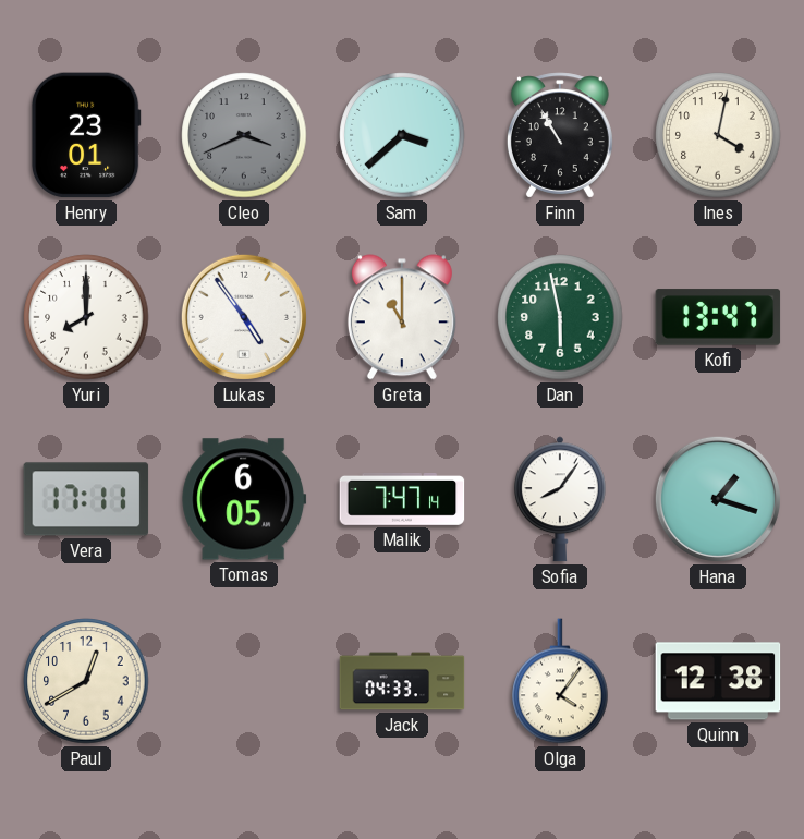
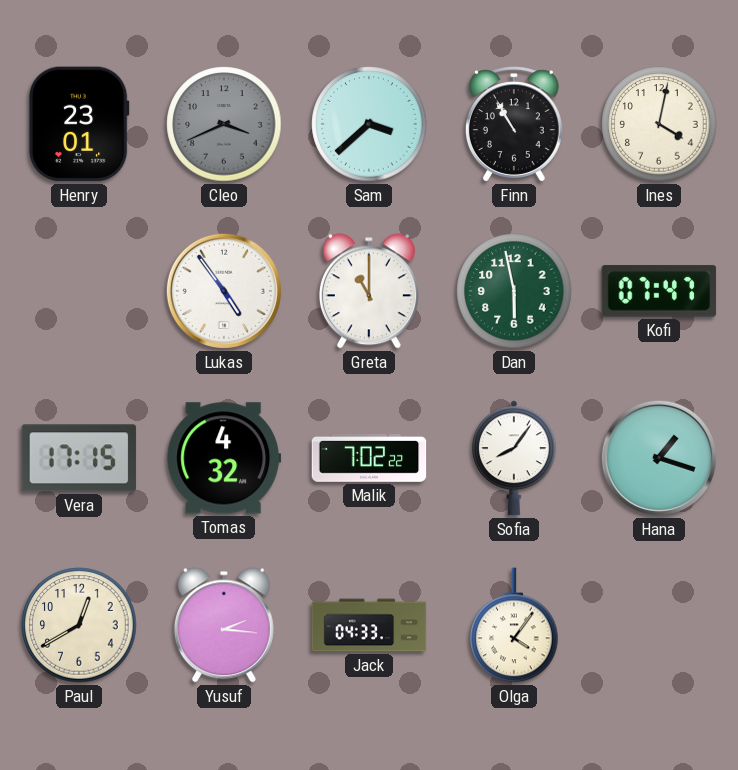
Yuri: 8:00 -> none (86, 317)
Kofi: 13:47 -> 07:47 (659, 291)
Vera: 17:11 -> 17:15 (79, 458)
Tomas: 6:05 -> 4:32 (224, 458)
Malik: 7:47 -> 7:02 (369, 459)
Yusuf: none -> 2:16 (224, 625)
Quinn: 12:38 -> none (718, 681)
